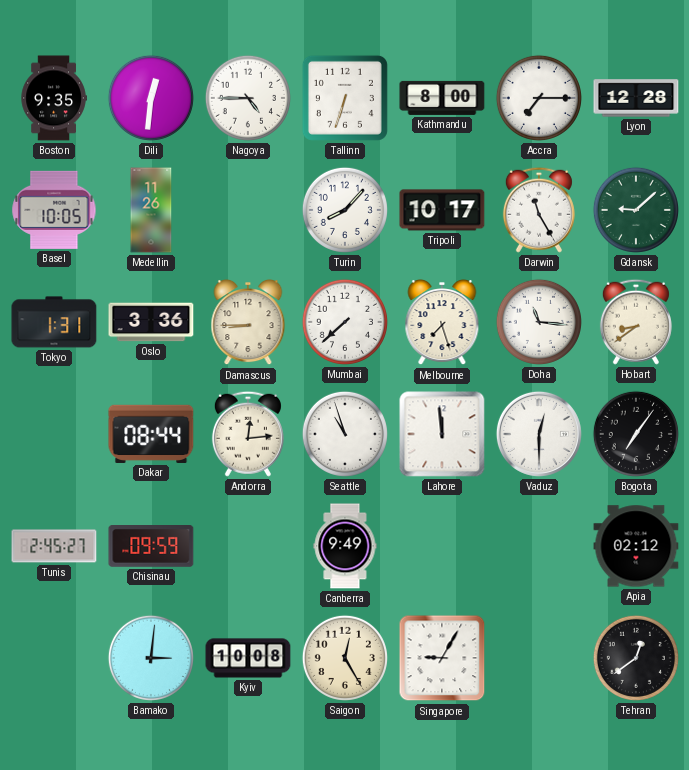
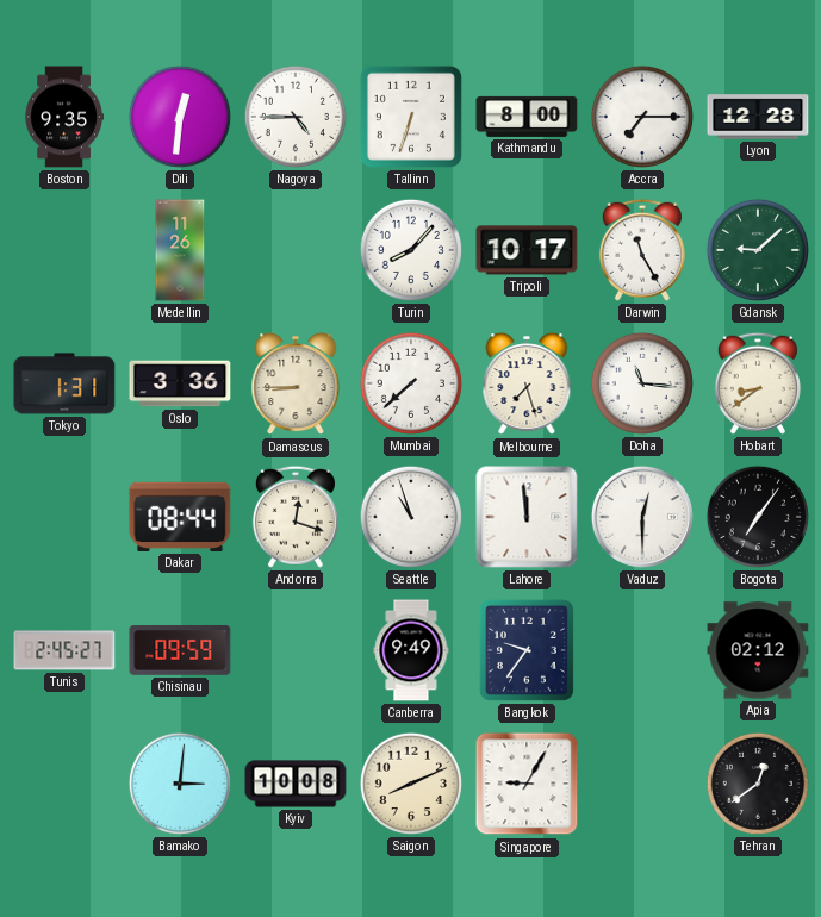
Basel: 10:05 -> none (54, 210)
Andorra: 12:14 -> 12:18 (296, 517)
Bangkok: none -> 9:36 (527, 650)
Saigon: 12:25 -> 8:11 (411, 784)
